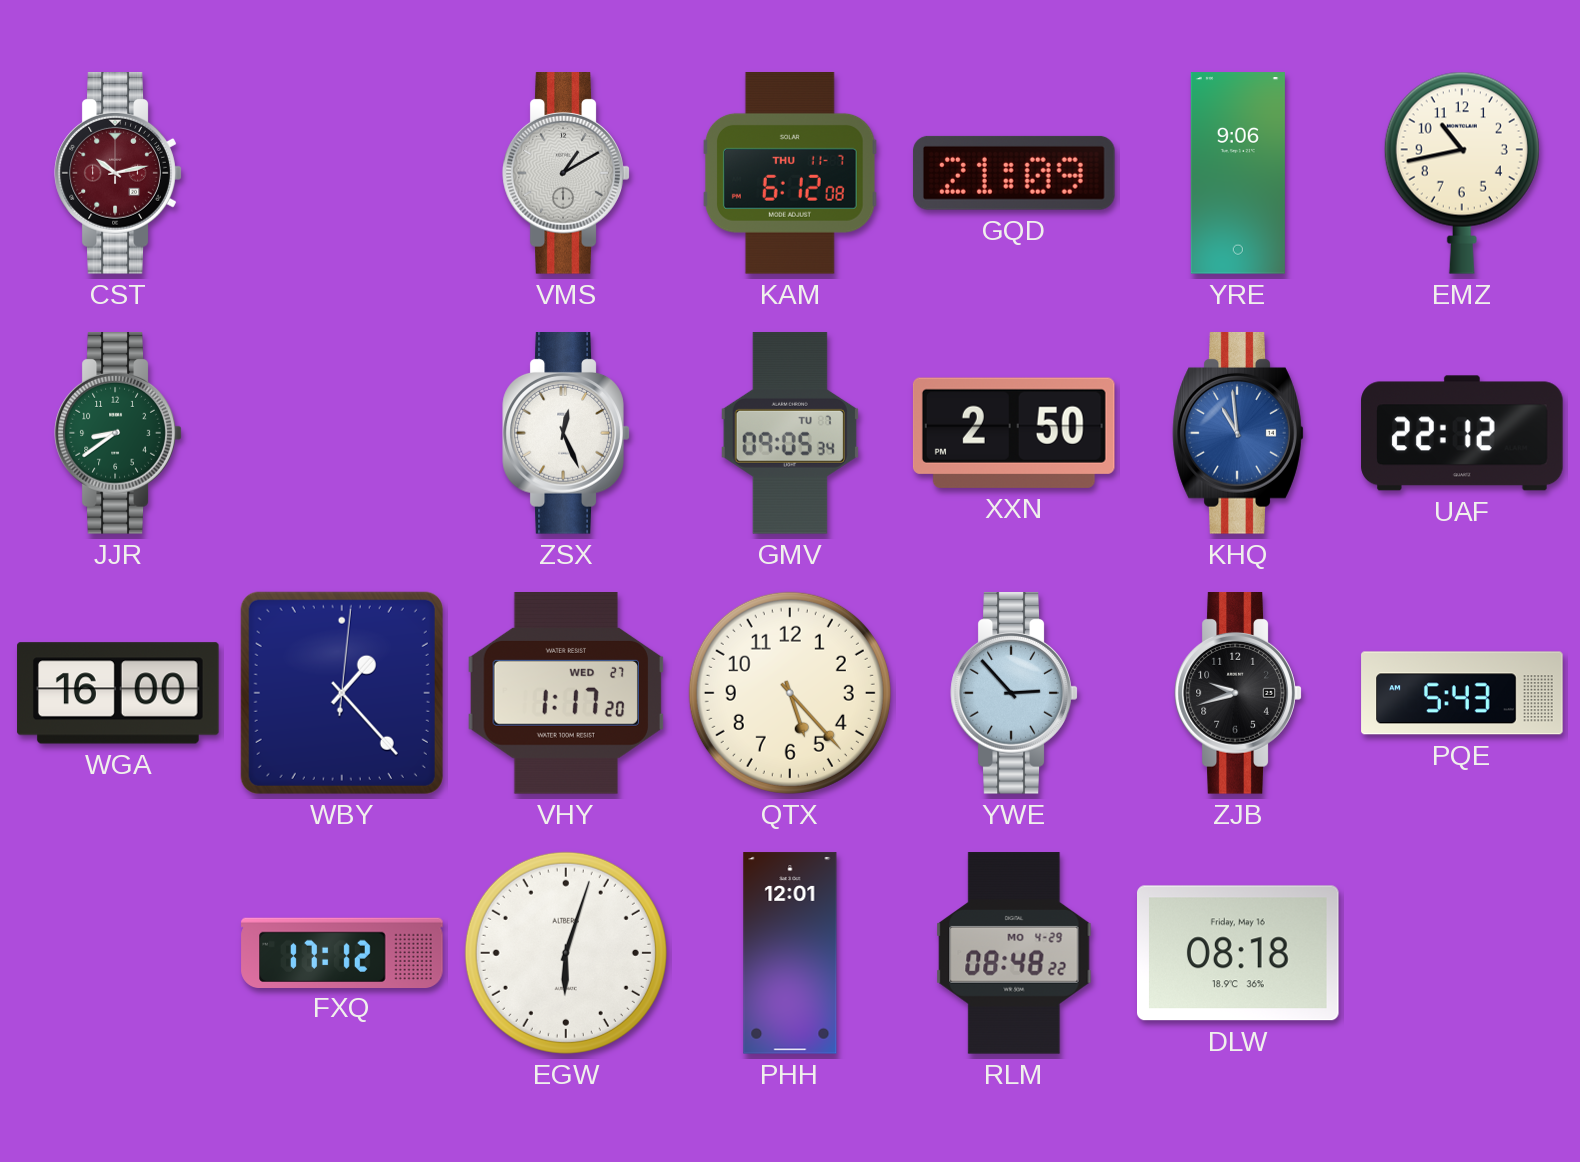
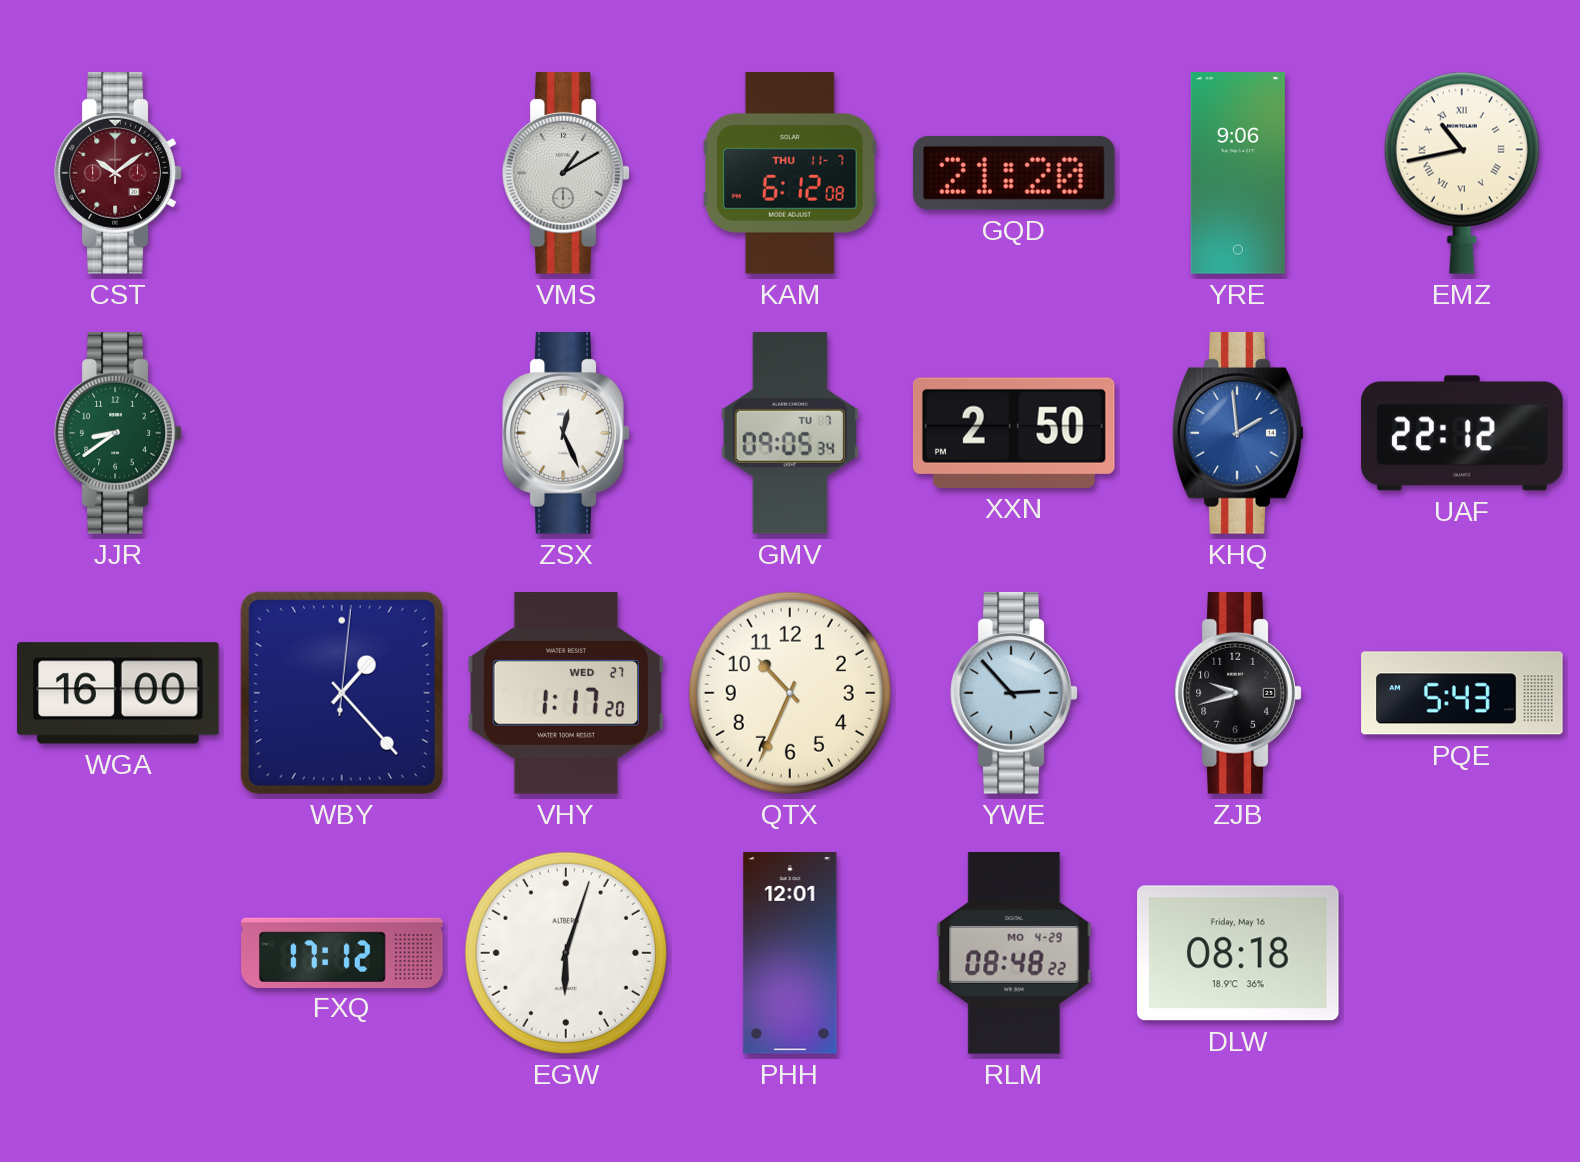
CST: 10:13 -> 10:09 (118, 174)
GQD: 21:09 -> 21:20 (1014, 173)
EMZ numerals: Arabic -> Roman (1462, 173)
KHQ: 10:59 -> 1:59 (1238, 434)
QTX: 5:23 -> 10:34 (790, 693)
